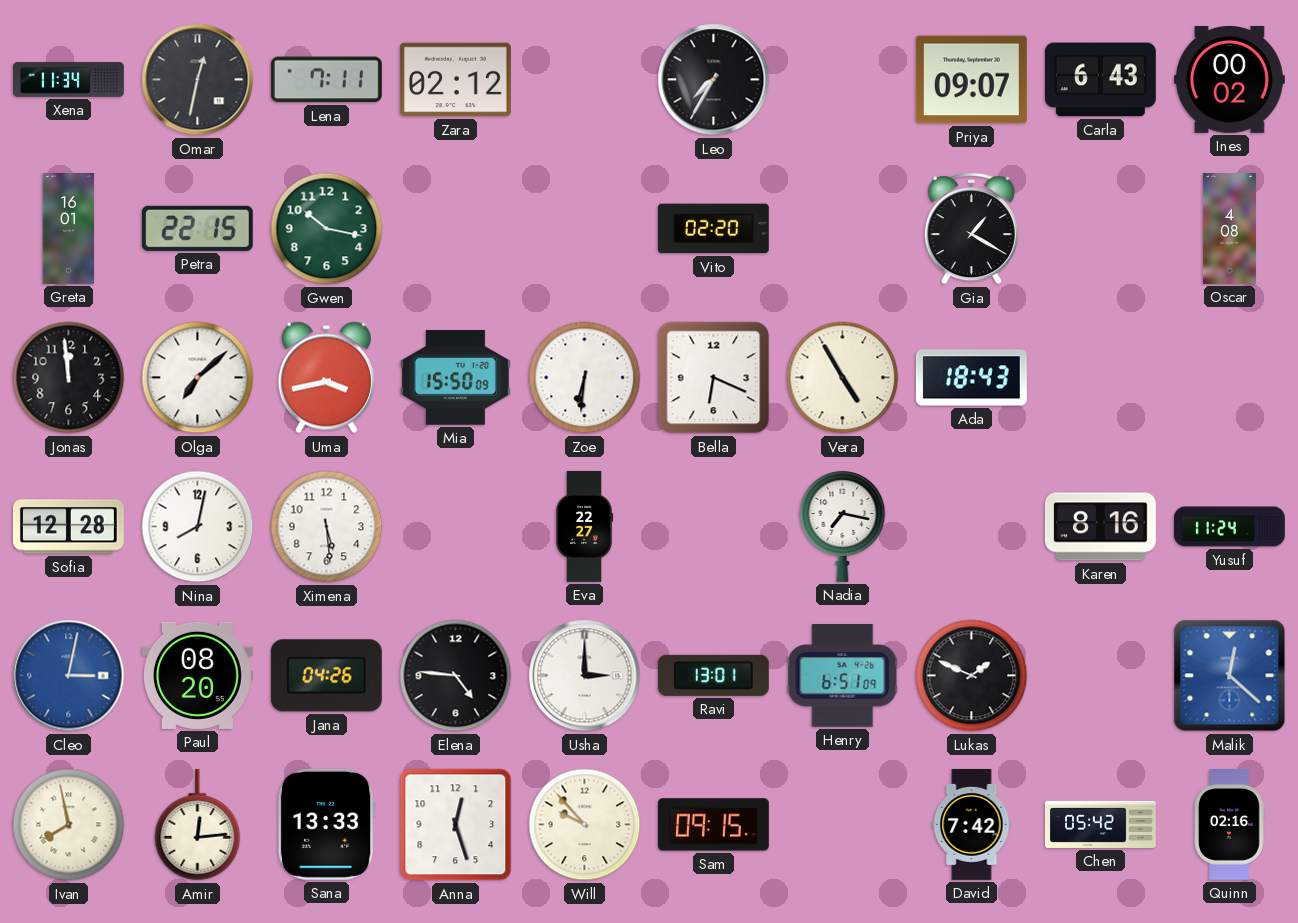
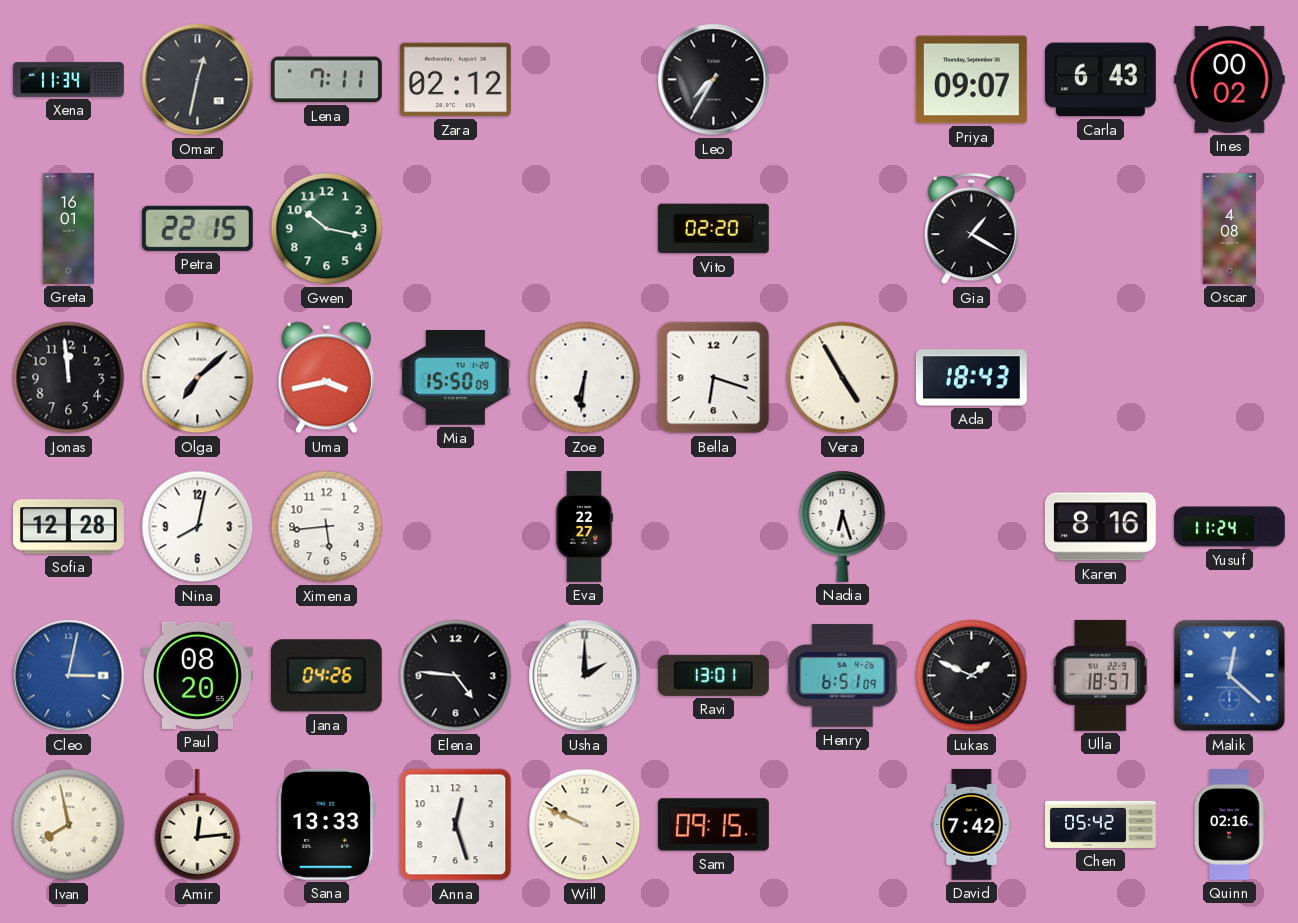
Bella: 6:19 -> 6:18 (714, 378)
Ximena: 5:29 -> 5:44 (327, 527)
Nadia: 7:17 -> 6:27 (843, 526)
Usha: 3:00 -> 2:00 (585, 676)
Ulla: none -> 18:57 (1101, 675)
Will: 9:53 -> 9:49 (585, 825)
